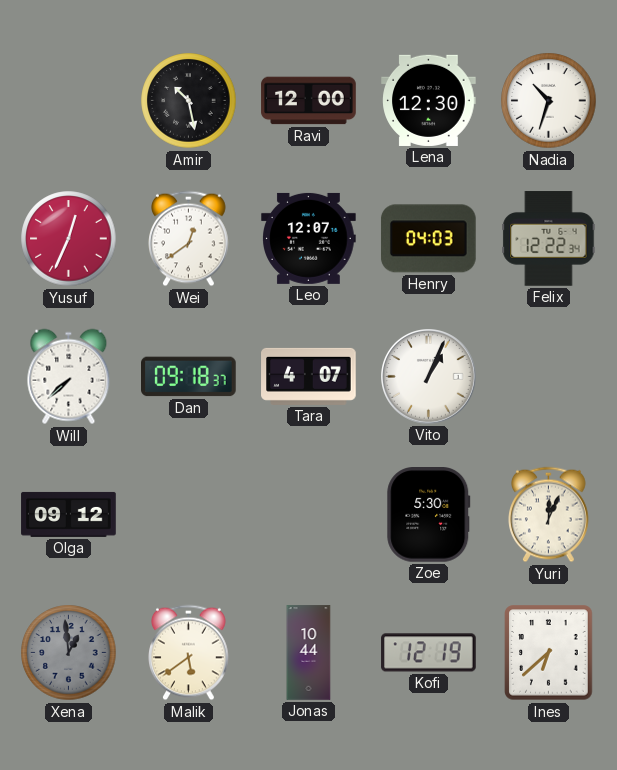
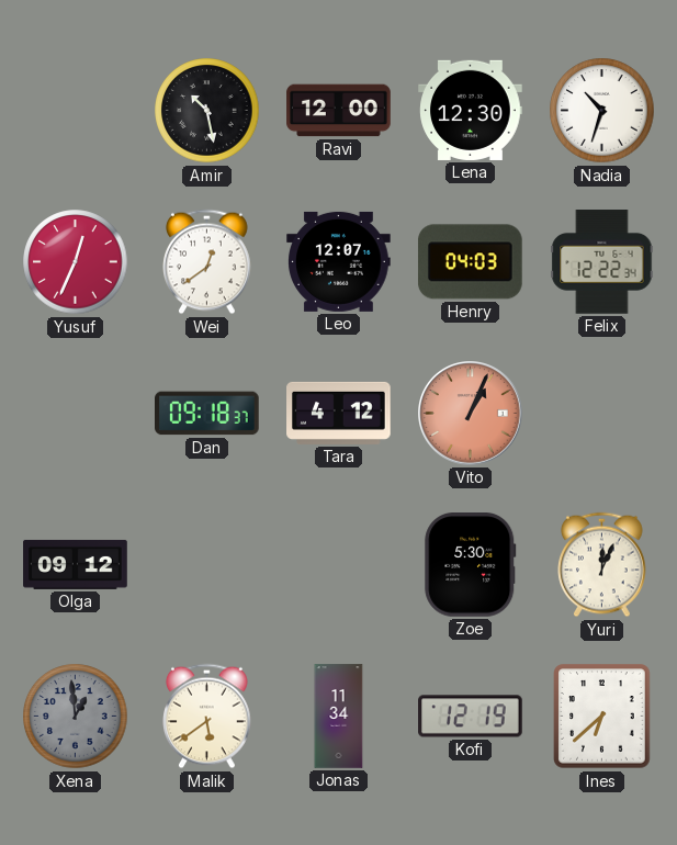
Will: 7:38 -> none (69, 377)
Tara: 4:07 -> 4:12 (339, 413)
Vito dial: white -> salmon (471, 414)
Jonas: 10:44 -> 11:34 (339, 717)
